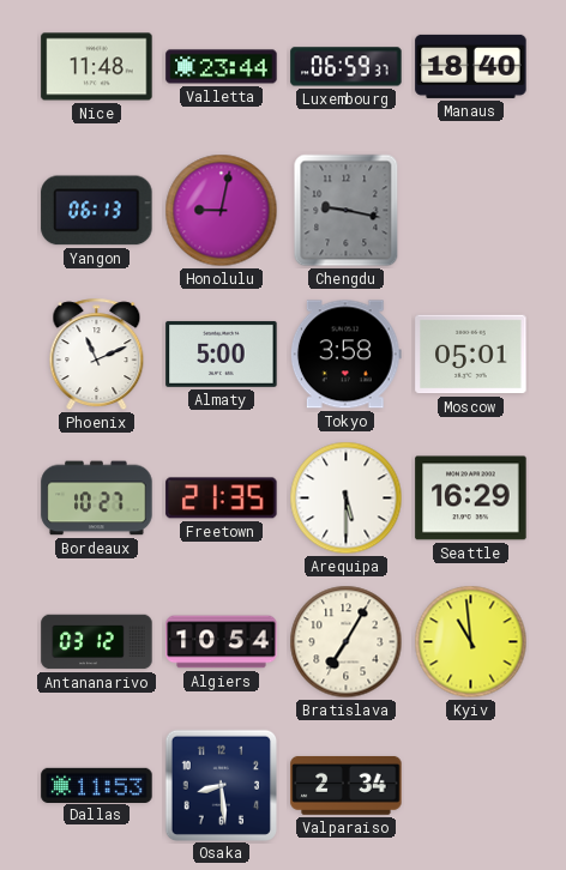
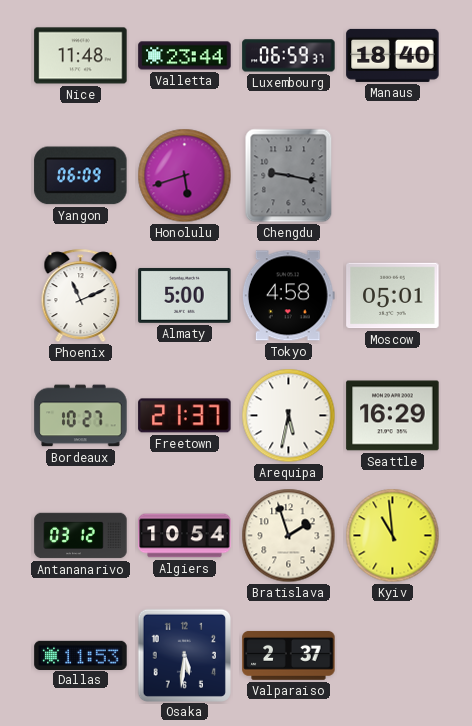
Yangon: 06:13 -> 06:09 (81, 176)
Honolulu: 9:02 -> 5:42 (185, 176)
Tokyo: 3:58 -> 4:58 (288, 296)
Freetown: 21:35 -> 21:37 (185, 416)
Arequipa: 5:30 -> 5:32 (289, 416)
Bratislava: 7:05 -> 1:57 (289, 536)
Osaka: 8:29 -> 5:31 (184, 655)
Valparaiso: 2:34 -> 2:37 (289, 655)
